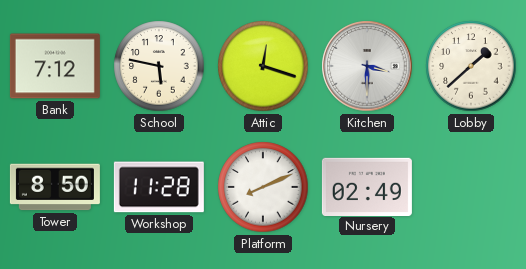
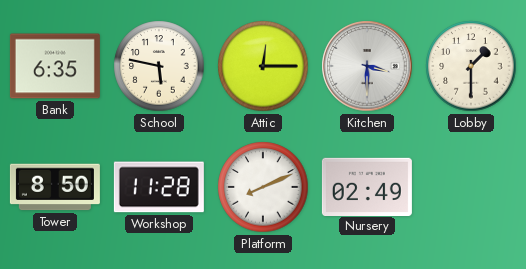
Bank: 7:12 -> 6:35 (55, 66)
Attic: 12:18 -> 12:15 (263, 66)
Lobby: 1:38 -> 1:30 (471, 66)
